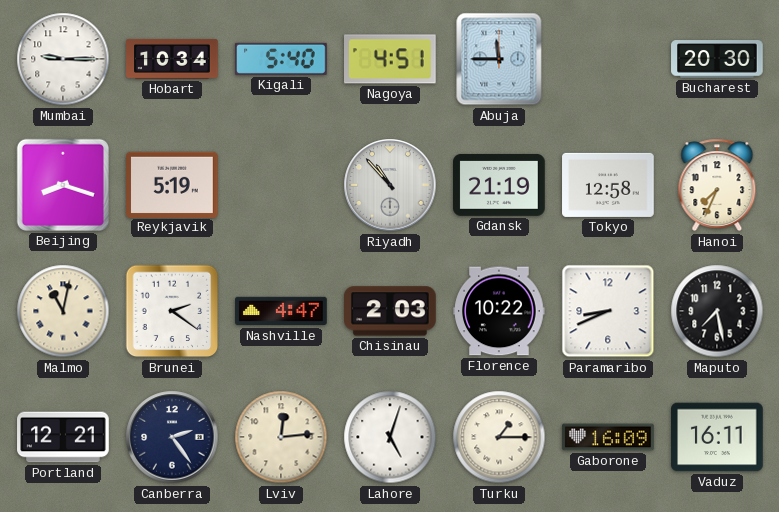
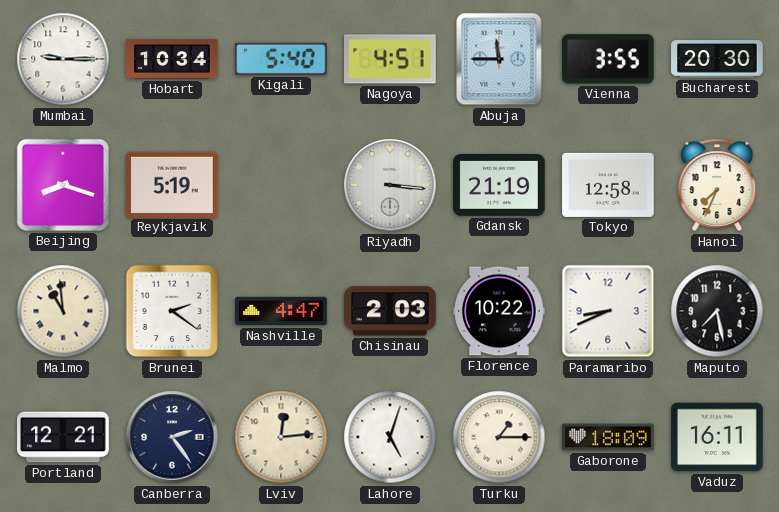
Vienna: none -> 3:55 (609, 59)
Riyadh: 10:53 -> 3:16 (390, 185)
Malmo: 11:02 -> 10:59 (63, 311)
Gaborone: 16:09 -> 18:09 (608, 437)
